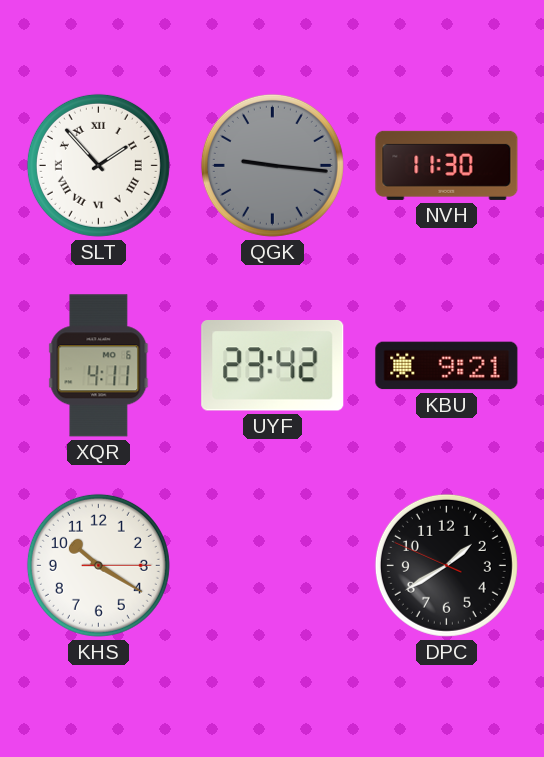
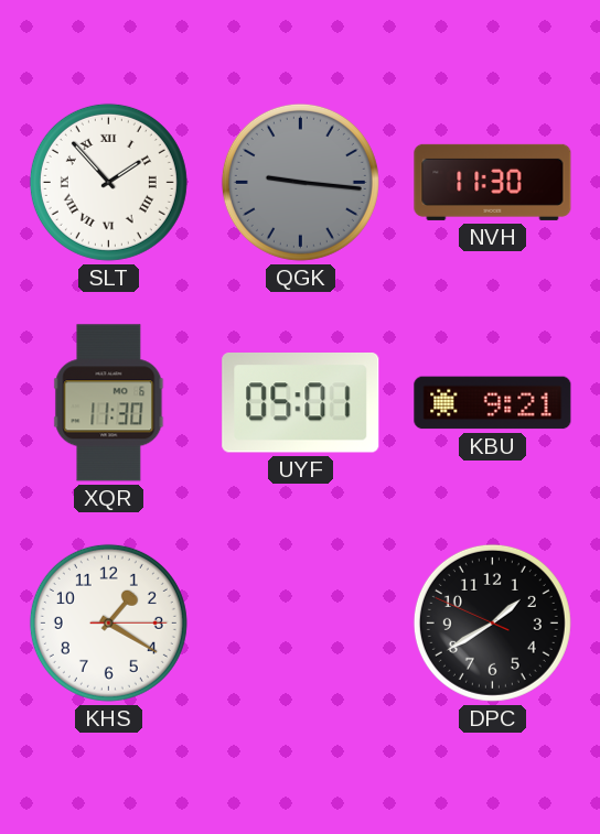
XQR: 4:11 -> 11:30 (109, 403)
UYF: 23:42 -> 05:01 (301, 403)
KHS: 10:20 -> 1:20 (108, 622)
